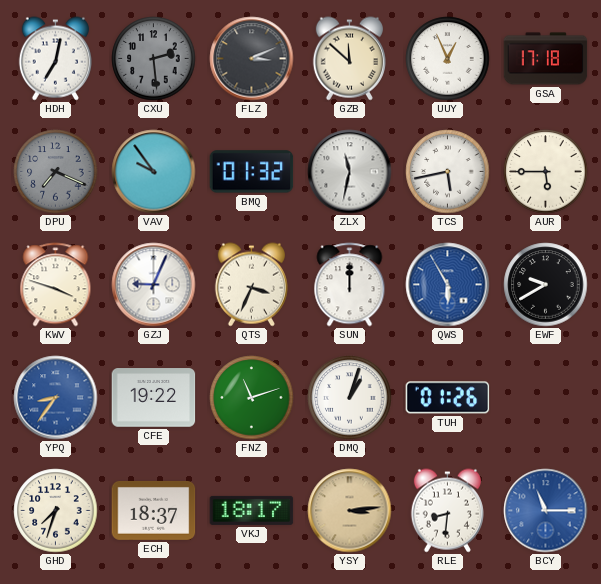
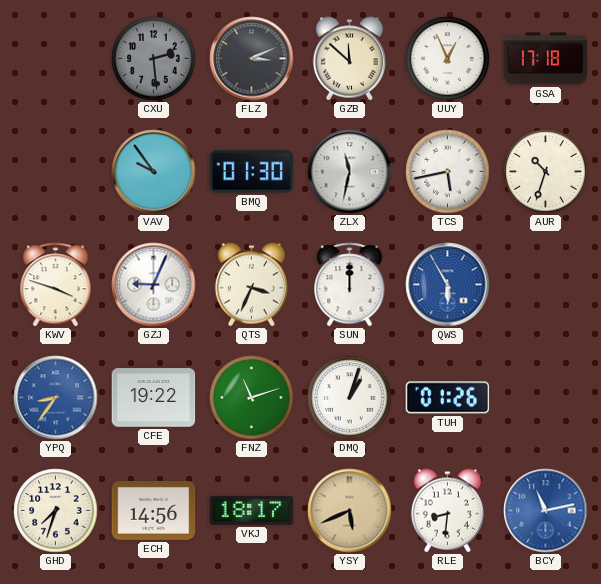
HDH: 7:02 -> none (55, 59)
DPU: 7:19 -> none (56, 172)
BMQ: 01:32 -> 01:30 (252, 172)
AUR: 5:45 -> 10:33 (546, 172)
EWF: 9:40 -> none (546, 285)
ECH: 18:37 -> 14:56 (154, 510)
YSY: 3:14 -> 5:41 (350, 511)
BCY: 11:15 -> 11:13 (546, 511)
